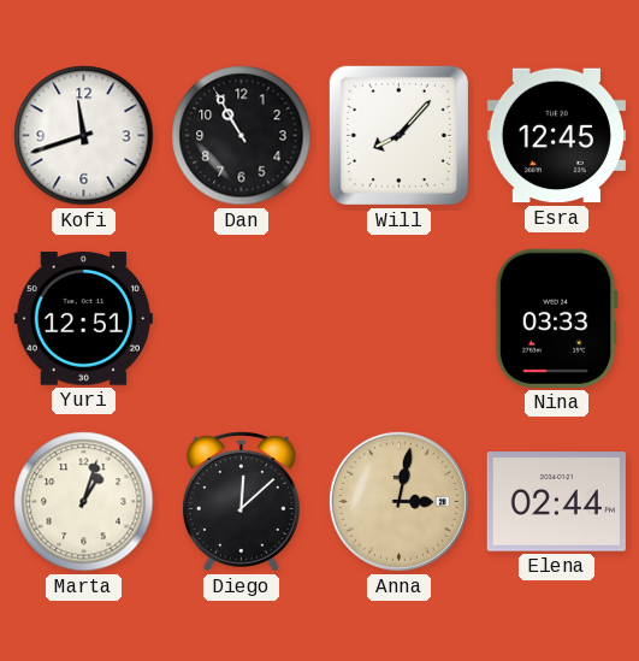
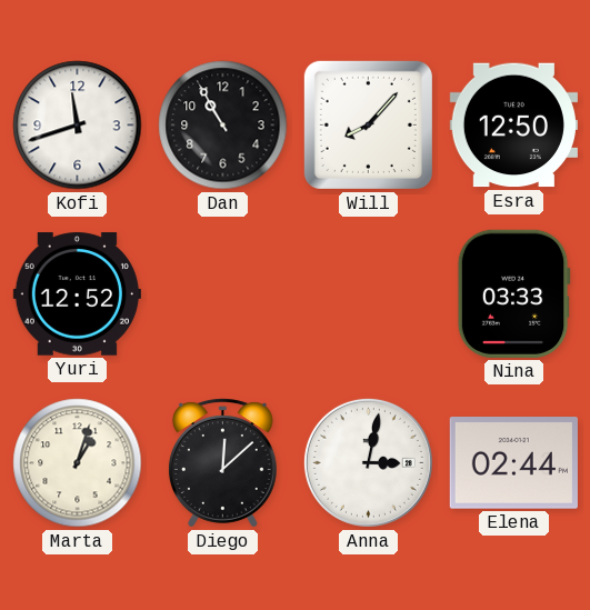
Esra: 12:45 -> 12:50 (513, 126)
Yuri: 12:51 -> 12:52 (77, 294)
Anna dial: champagne -> white (368, 462)
